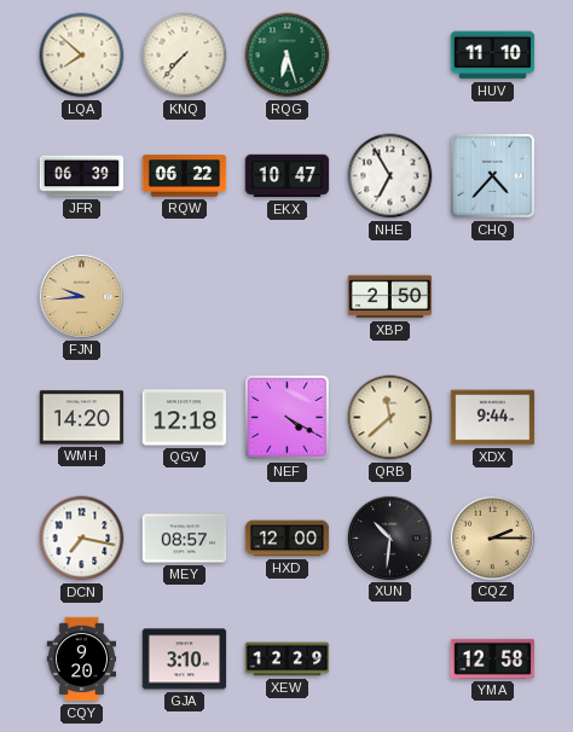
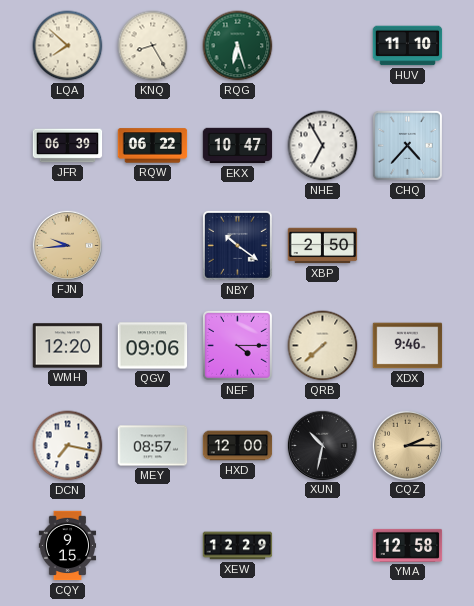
KNQ: 7:37 -> 8:25 (153, 46)
NBY: none -> 10:21 (237, 245)
WMH: 14:20 -> 12:20 (68, 346)
QGV: 12:18 -> 09:06 (153, 346)
NEF: 4:20 -> 4:15 (237, 345)
QRB: 11:38 -> 7:38 (323, 346)
XDX: 9:44 -> 9:46 (408, 346)
XUN: 10:31 -> 10:32 (322, 445)
CQY: 9:20 -> 9:15 (68, 546)
GJA: 3:10 -> none (185, 660)
